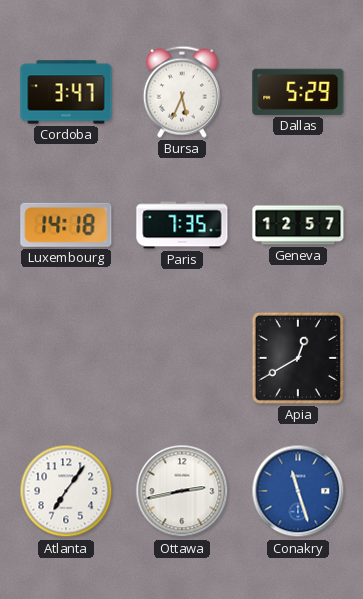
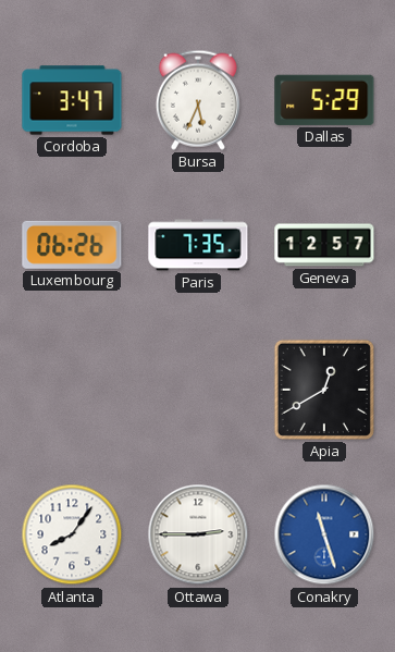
Luxembourg: 14:18 -> 06:26 (72, 245)
Atlanta: 7:06 -> 8:06 (72, 534)
Ottawa: 2:43 -> 2:45 (198, 534)
